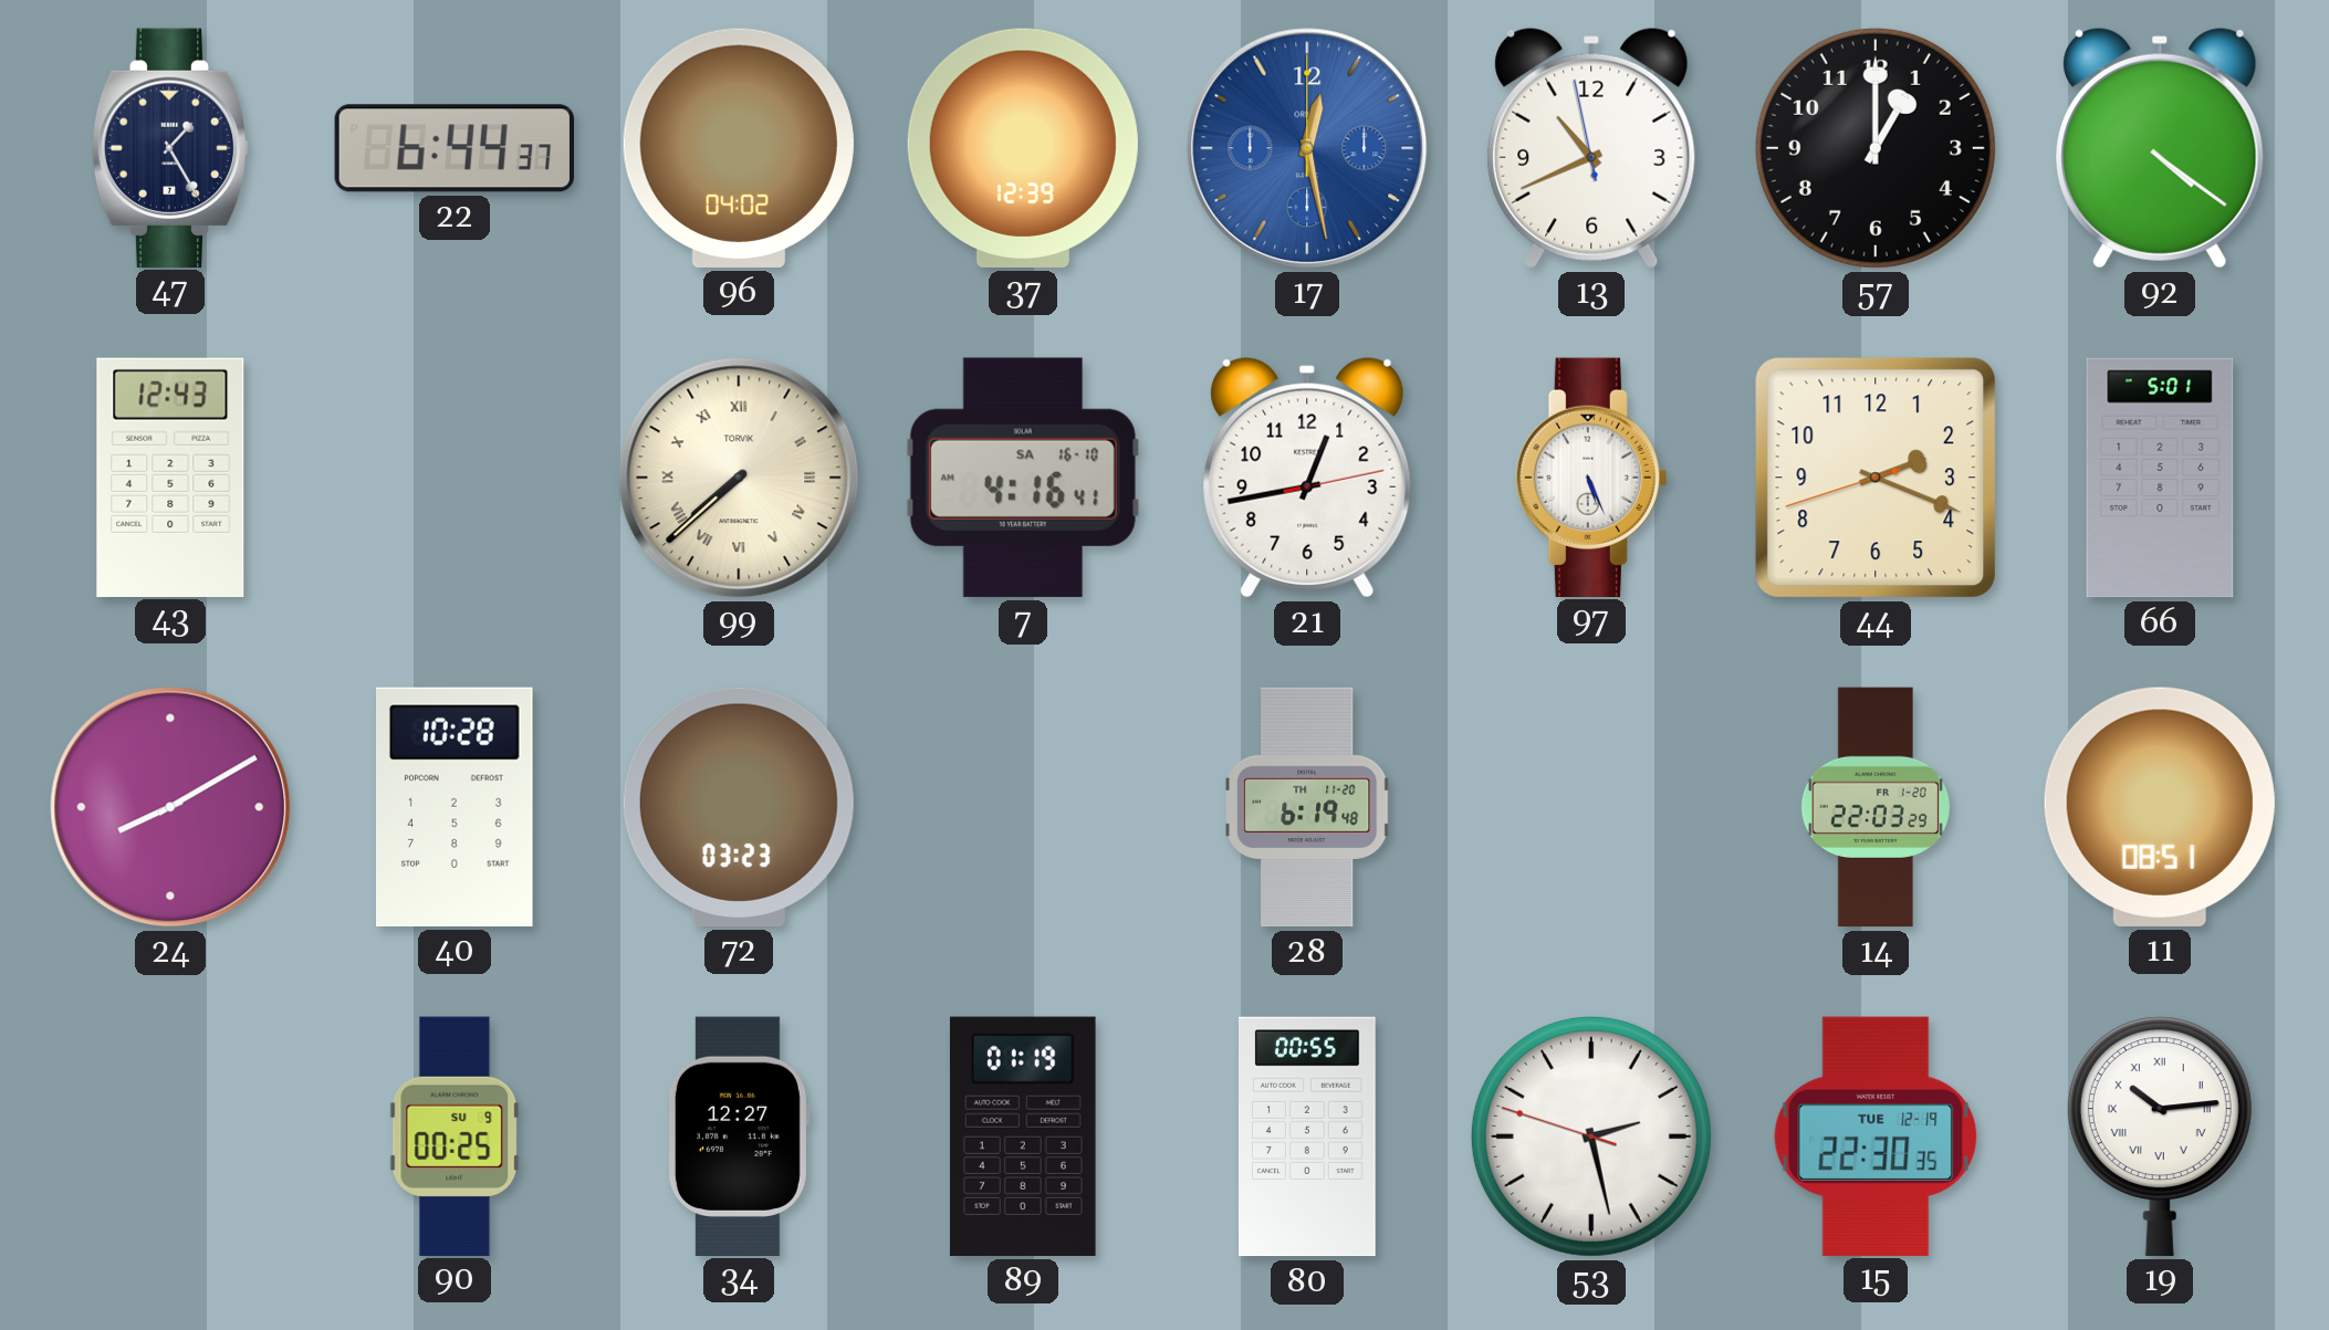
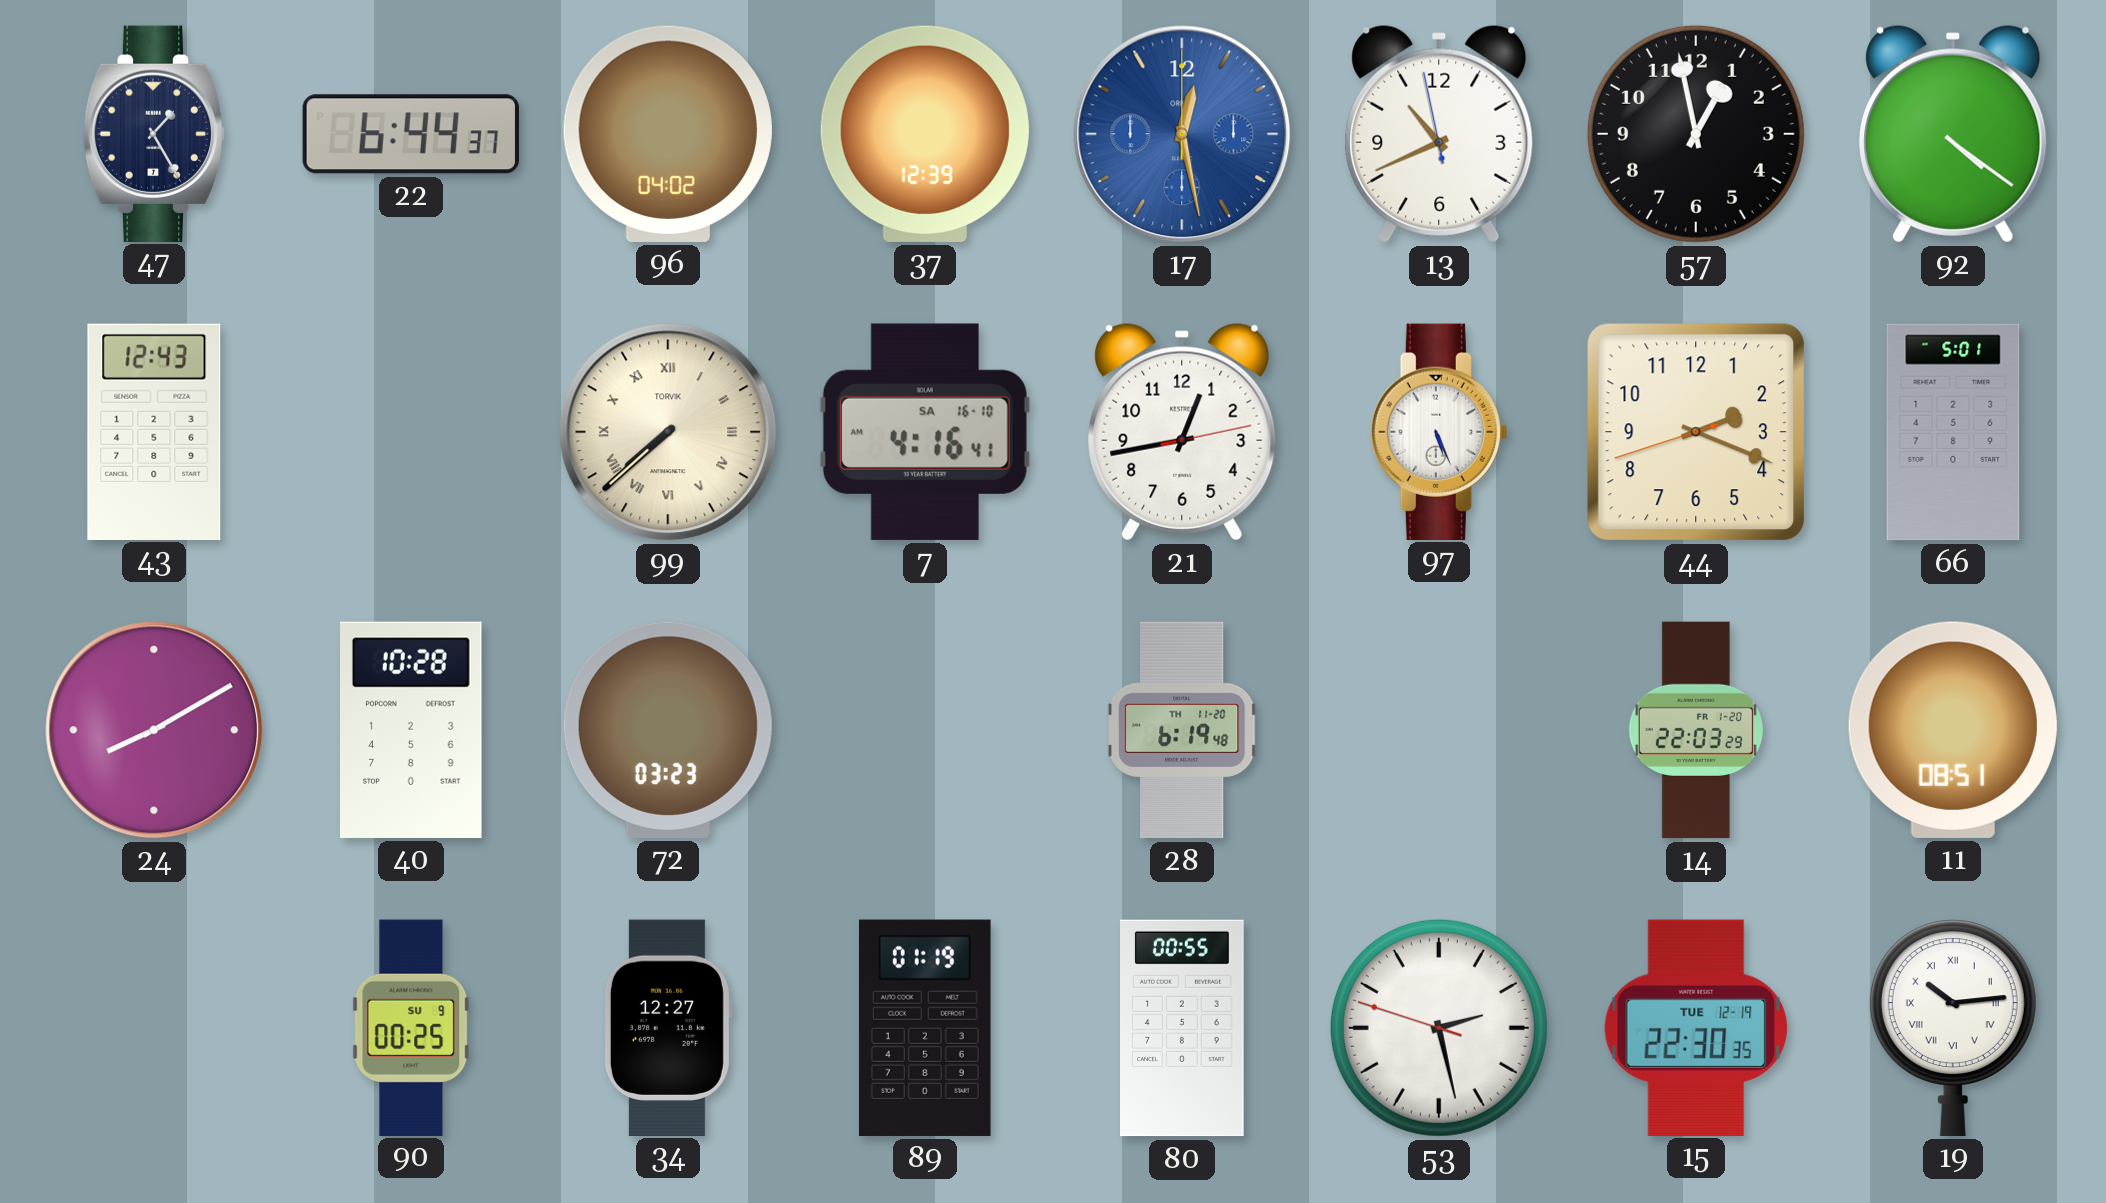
57: 1:00 -> 12:58 (1696, 134)
